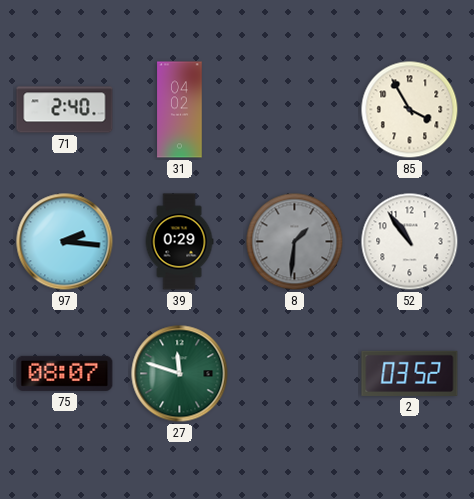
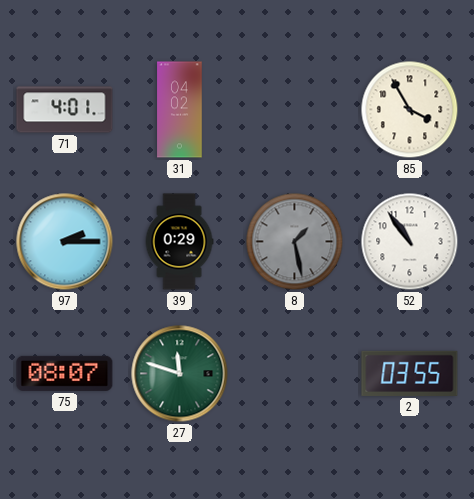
71: 2:40 -> 4:01 (65, 110)
97: 2:16 -> 2:15 (65, 242)
8: 1:31 -> 1:28 (295, 242)
2: 03:52 -> 03:55 (410, 373)
